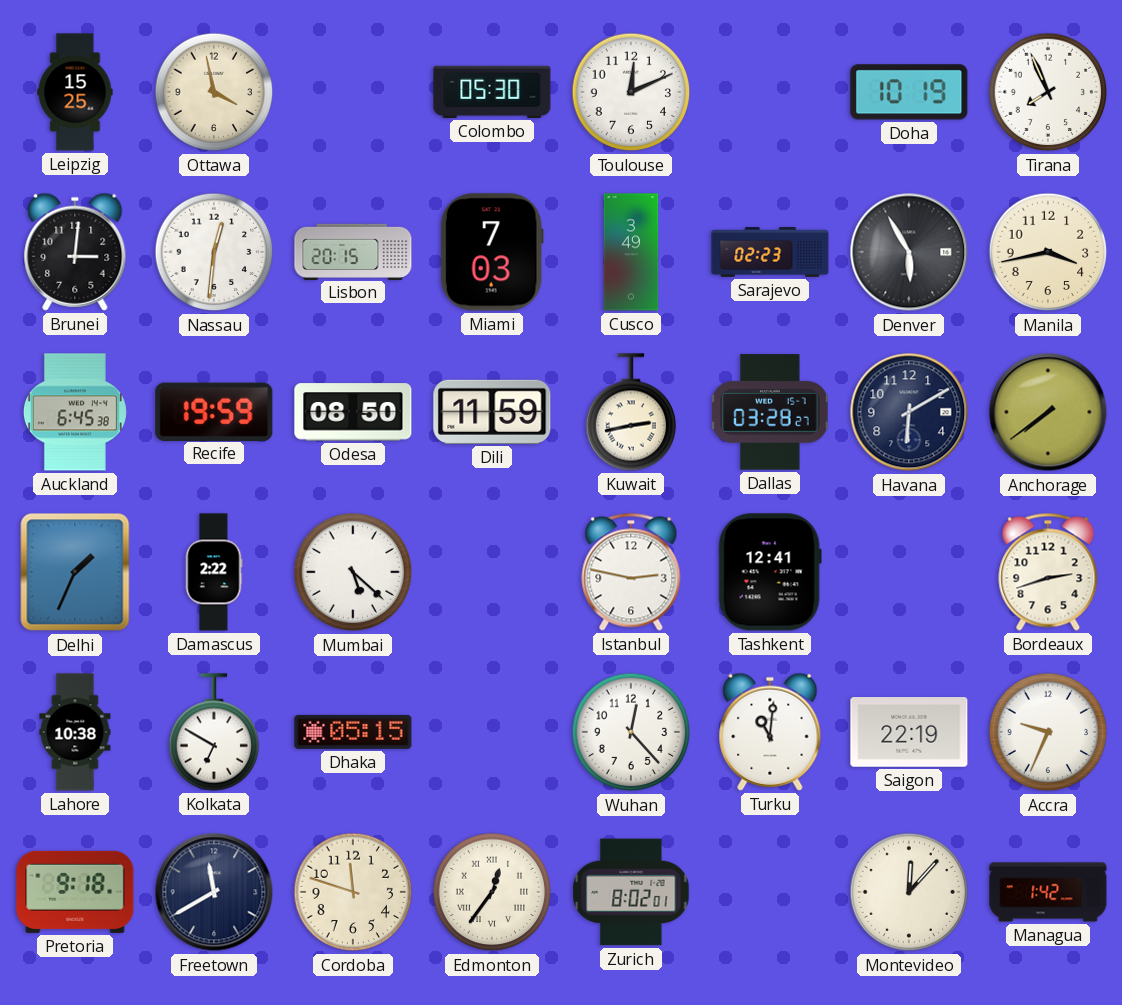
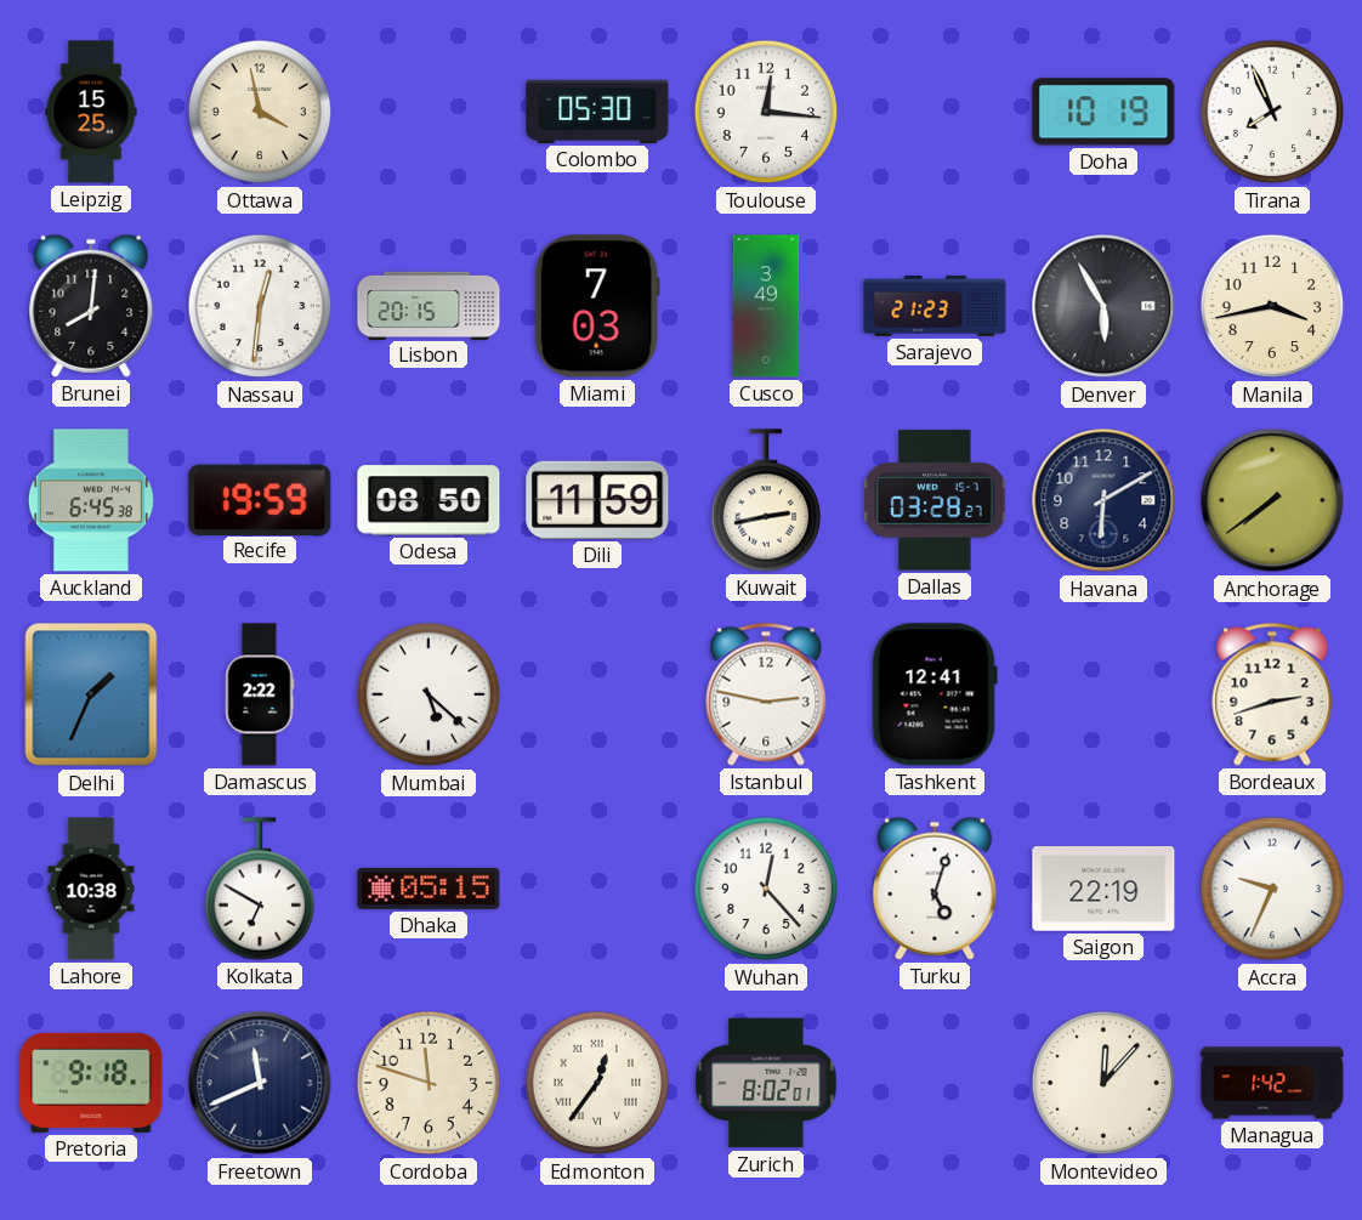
Toulouse: 12:11 -> 12:16 (766, 112)
Brunei: 3:01 -> 8:01 (91, 306)
Sarajevo: 02:23 -> 21:23 (935, 306)
Turku: 11:01 -> 5:03 (935, 889)
Freetown: 11:40 -> 11:41 (260, 1083)
